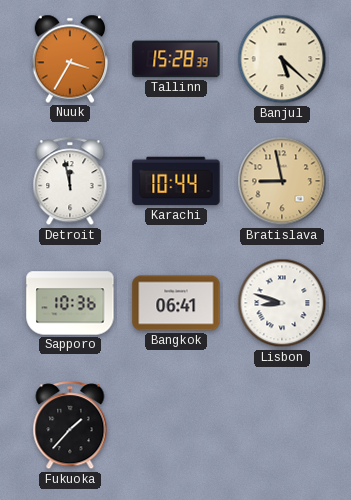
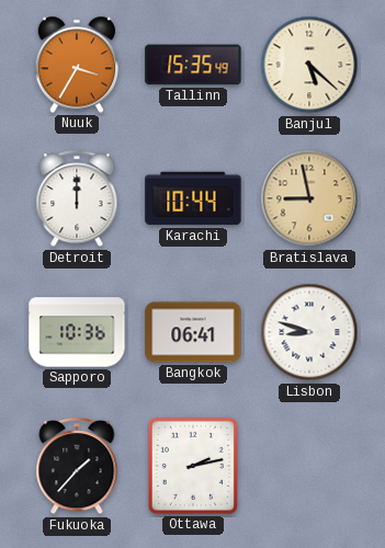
Tallinn: 15:28 -> 15:35 (193, 65)
Detroit: 11:58 -> 12:00 (77, 199)
Ottawa: none -> 2:13 (193, 466)
